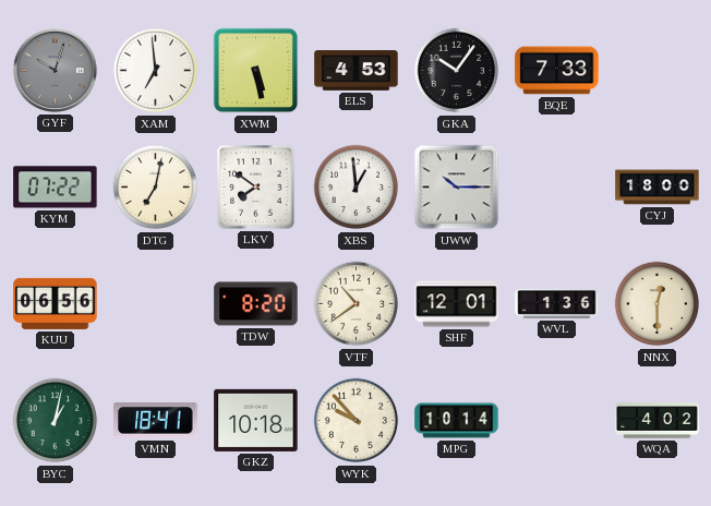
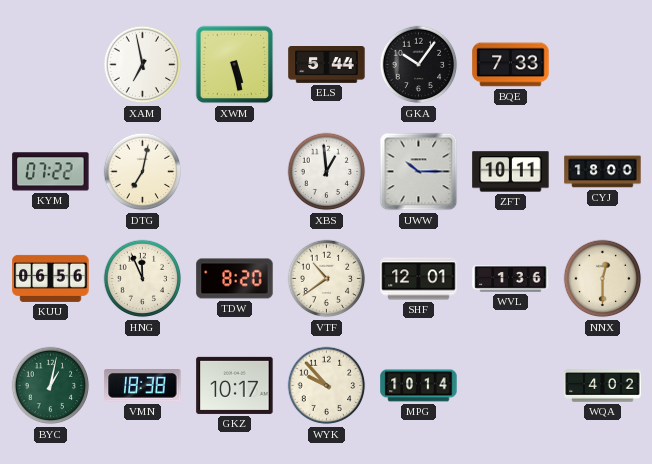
GYF: 10:03 -> none (55, 70)
XAM: 6:59 -> 6:58 (143, 65)
ELS: 4:53 -> 5:44 (327, 65)
LKV: 7:51 -> none (256, 188)
ZFT: none -> 10:11 (511, 172)
HNG: none -> 11:56 (143, 279)
VMN: 18:41 -> 18:38 (143, 386)
GKZ: 10:18 -> 10:17 (235, 385)
